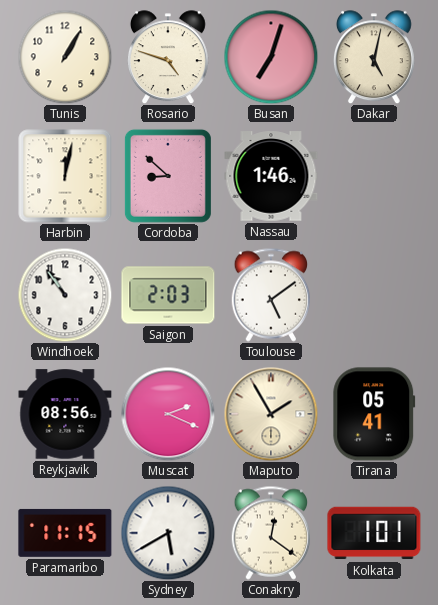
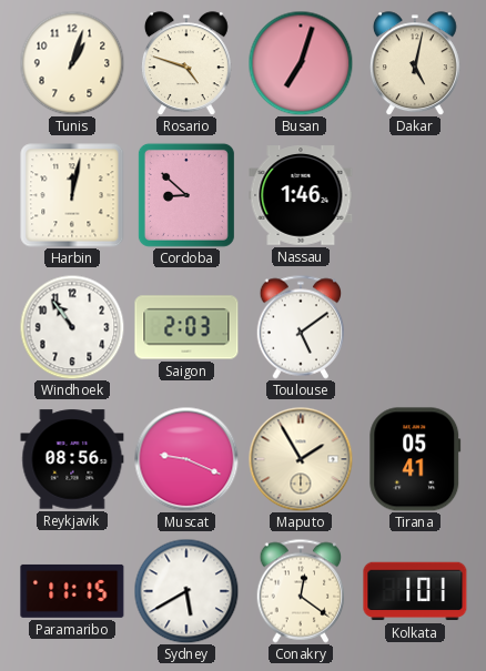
Tunis: 1:05 -> 1:03 (72, 63)
Muscat: 2:19 -> 9:19 (186, 459)
